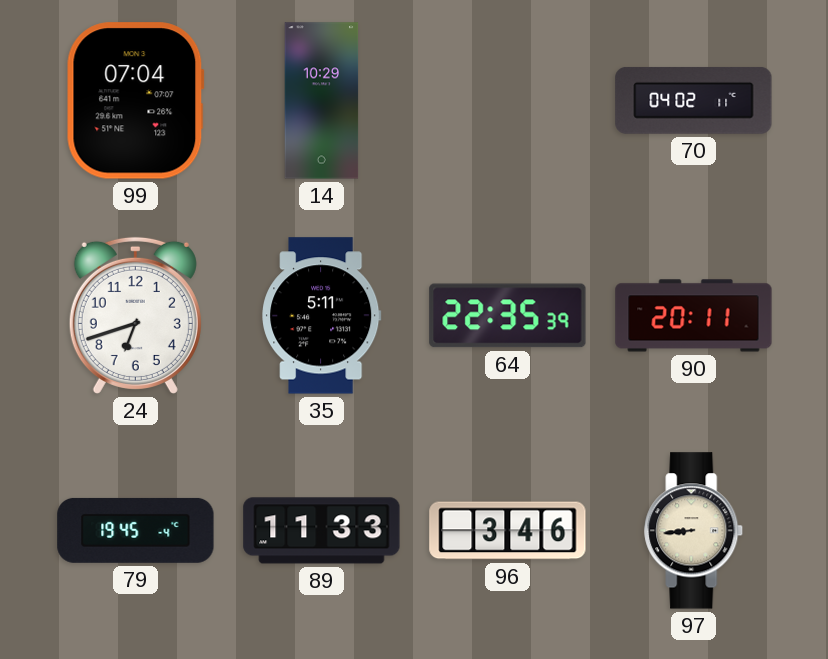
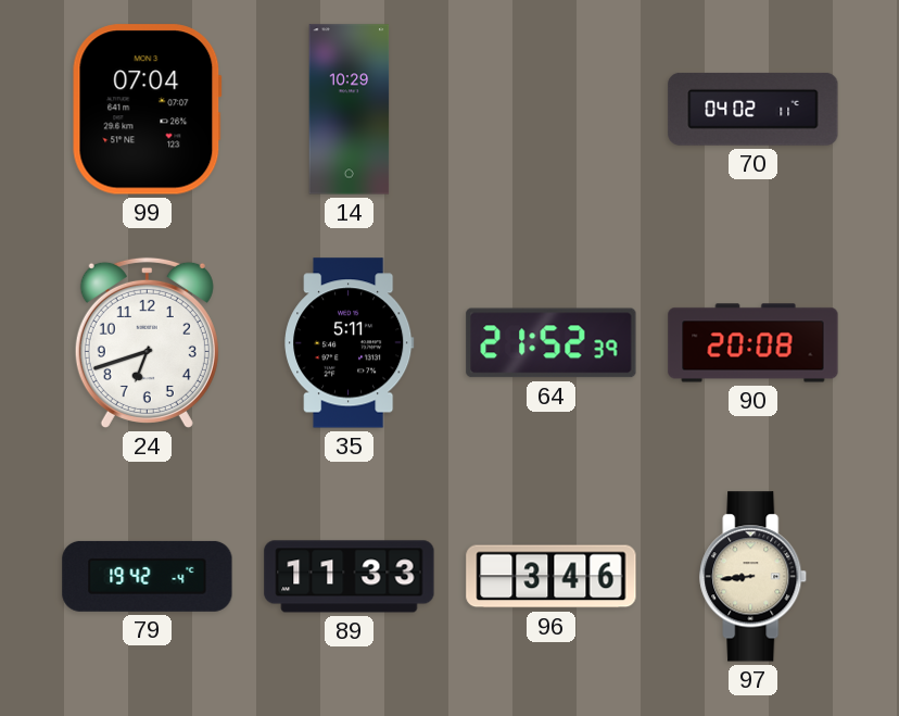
64: 22:35 -> 21:52 (552, 343)
90: 20:11 -> 20:08 (754, 343)
79: 19:45 -> 19:42 (148, 576)
